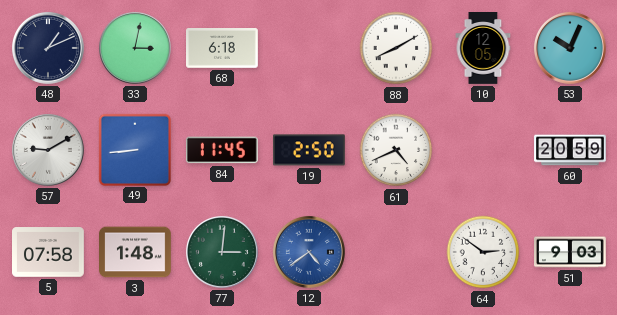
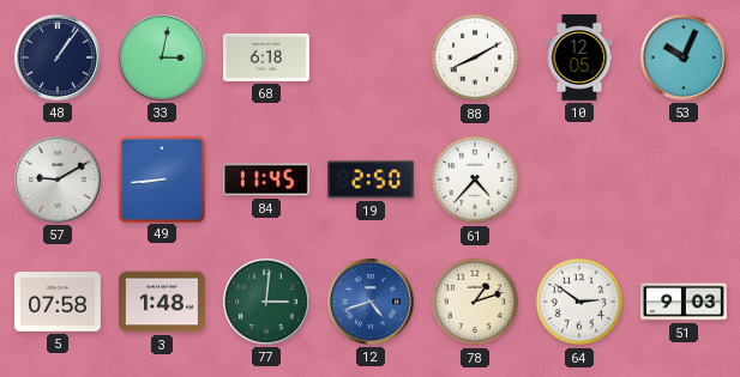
48: 1:11 -> 1:06 (58, 57)
61: 4:41 -> 4:37 (475, 180)
60: 20:59 -> none (570, 150)
12: 4:39 -> 4:42 (371, 302)
78: none -> 1:12 (475, 302)
